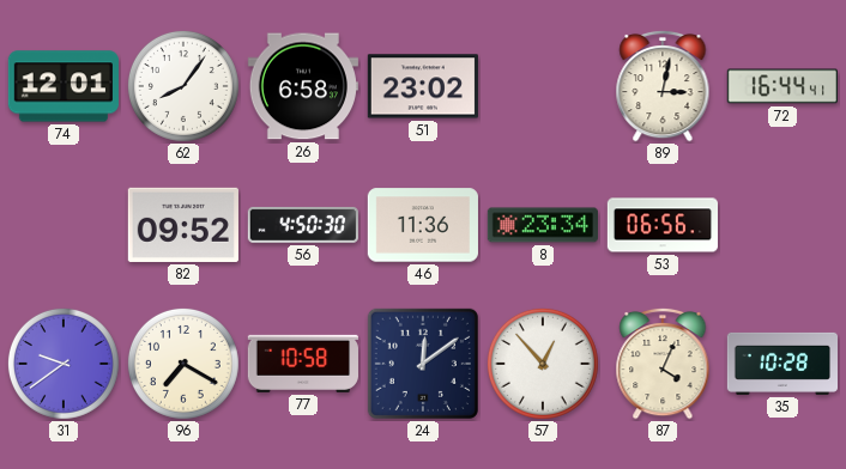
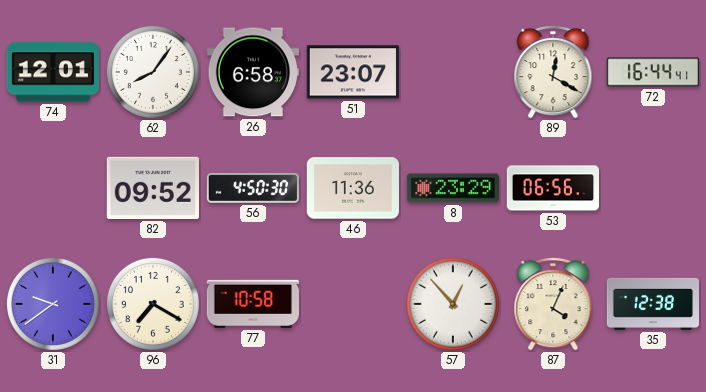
51: 23:02 -> 23:07 (353, 72)
89: 3:02 -> 12:20 (553, 72)
8: 23:34 -> 23:29 (452, 188)
24: 12:09 -> none (423, 364)
35: 10:28 -> 12:38 (652, 304)
